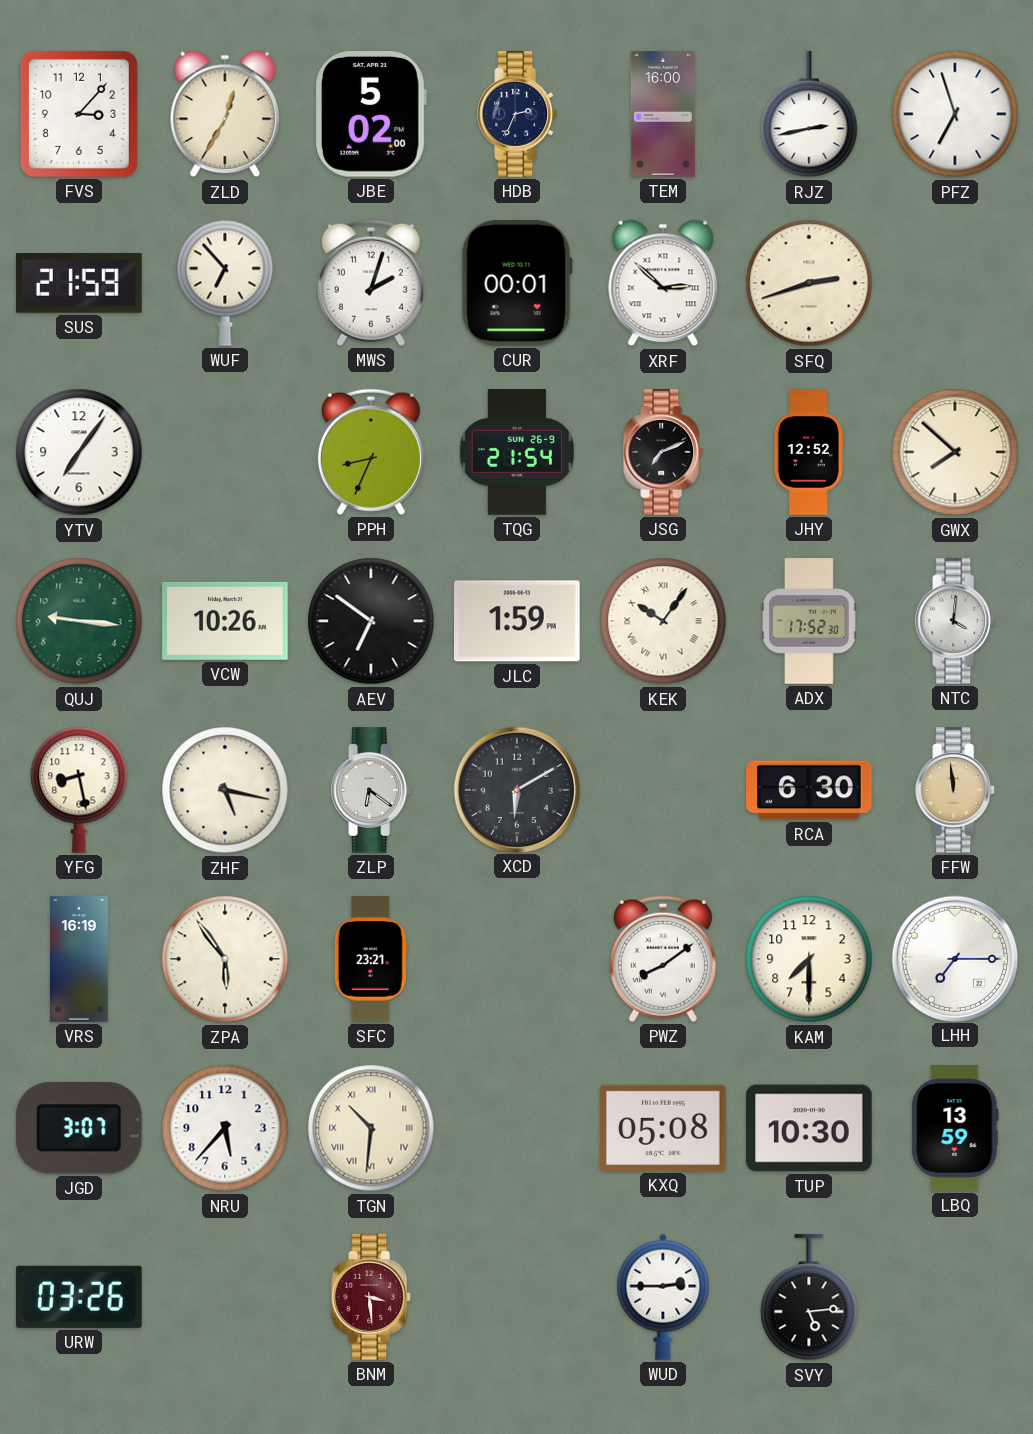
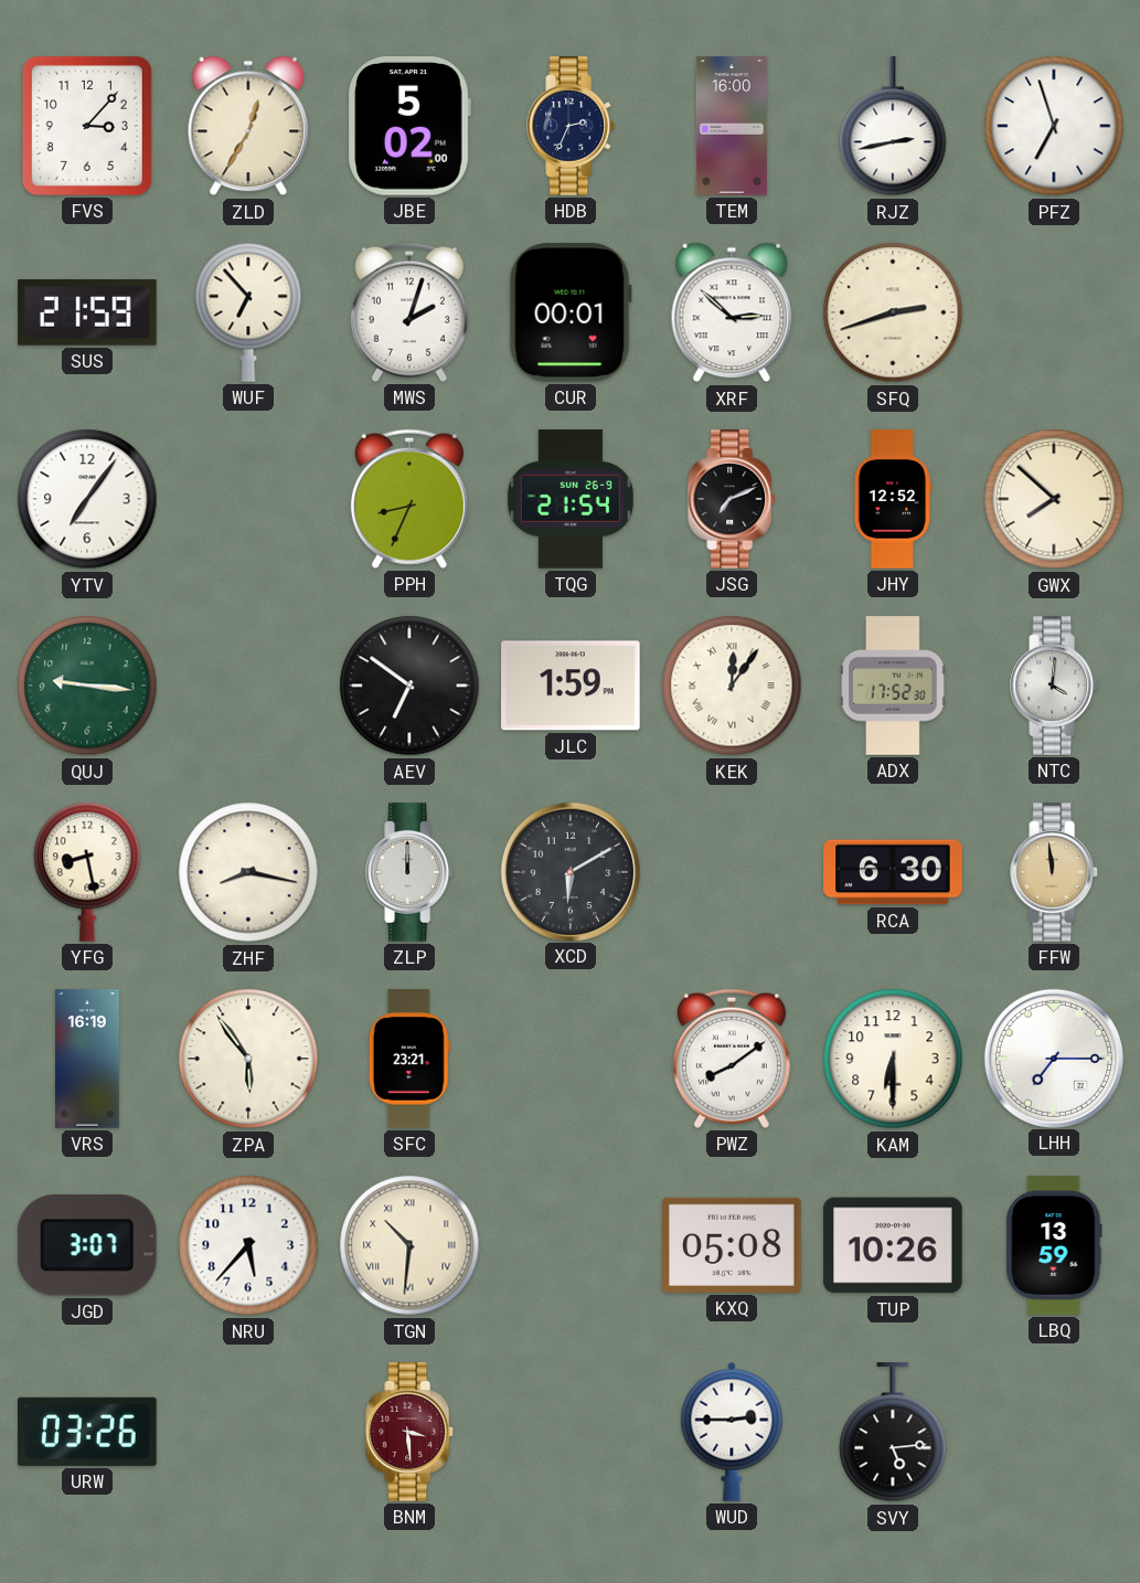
VCW: 10:26 -> none (225, 621)
KEK: 10:06 -> 12:06 (732, 686)
ZHF: 5:17 -> 8:17 (248, 872)
ZLP: 6:21 -> 12:00 (411, 872)
KAM: 7:30 -> 6:30 (893, 1059)
TUP: 10:30 -> 10:26 (893, 1245)
